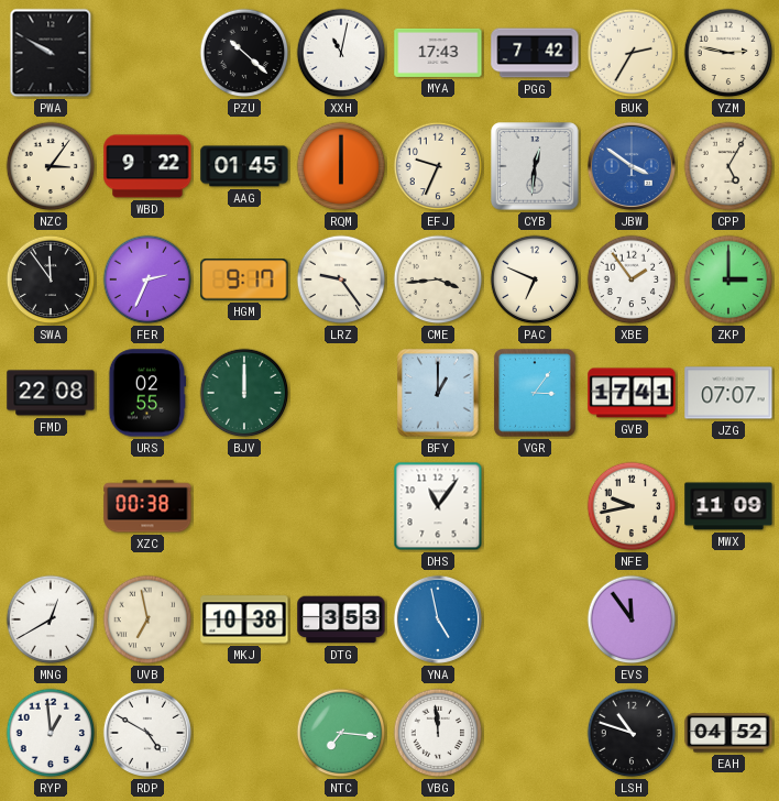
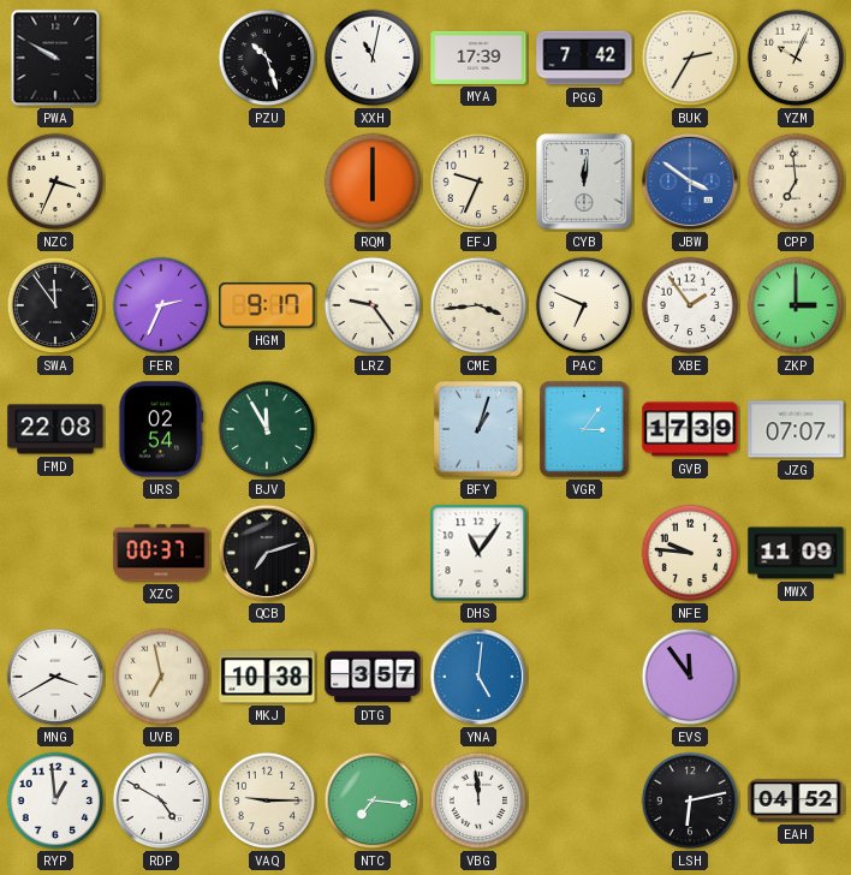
PZU: 10:22 -> 10:27 (267, 58)
MYA: 17:43 -> 17:39 (478, 58)
YZM: 2:47 -> 10:04 (796, 58)
NZC: 3:06 -> 3:34 (55, 181)
WBD: 9:22 -> none (147, 166)
AAG: 01:45 -> none (244, 166)
CYB: 12:31 -> 12:01 (584, 181)
CPP: 5:05 -> 6:59 (796, 181)
URS: 02:55 -> 02:54 (161, 429)
BJV: 12:00 -> 11:55 (267, 429)
BFY: 1:00 -> 1:03 (478, 429)
GVB: 17:41 -> 17:39 (690, 429)
XZC: 00:38 -> 00:37 (161, 553)
QCB: none -> 7:12 (267, 553)
NFE: 9:43 -> 9:46 (690, 553)
MNG: 12:40 -> 3:40 (55, 677)
DTG: 3:53 -> 3:57 (373, 677)
YNA: 4:58 -> 5:01 (478, 677)
VAQ: none -> 9:15 (267, 800)
LSH: 10:48 -> 6:13 (690, 800)
